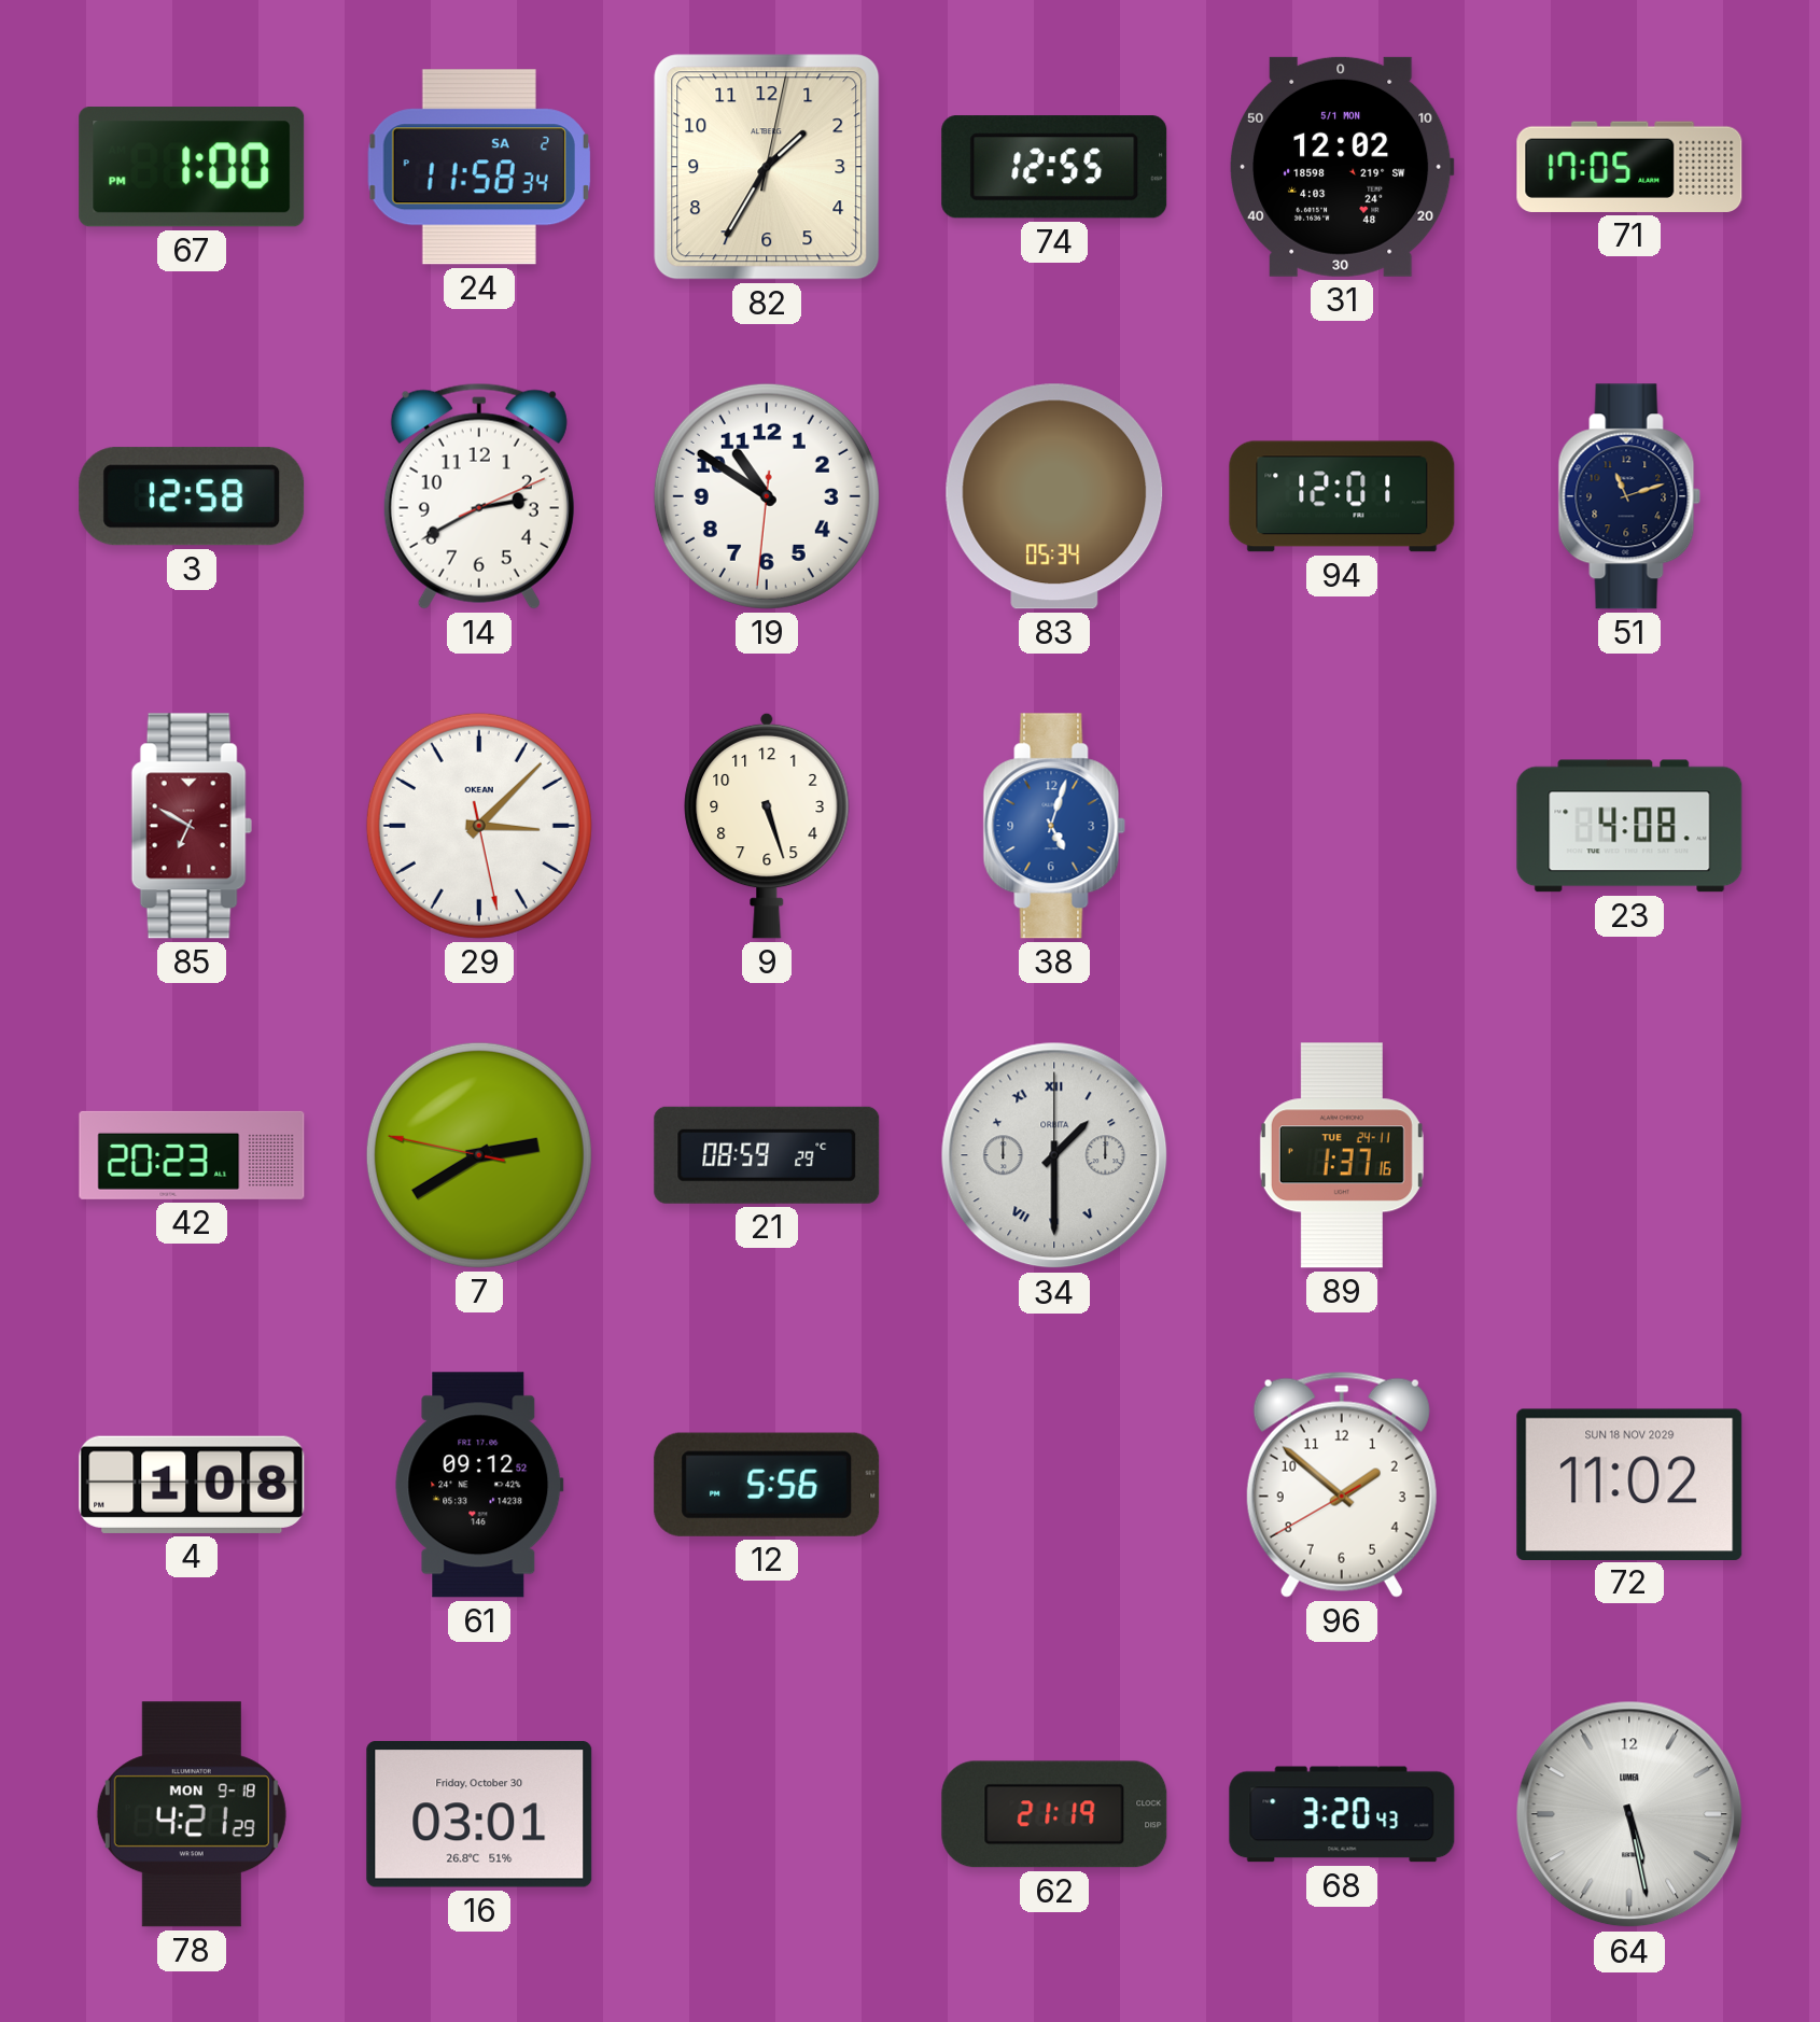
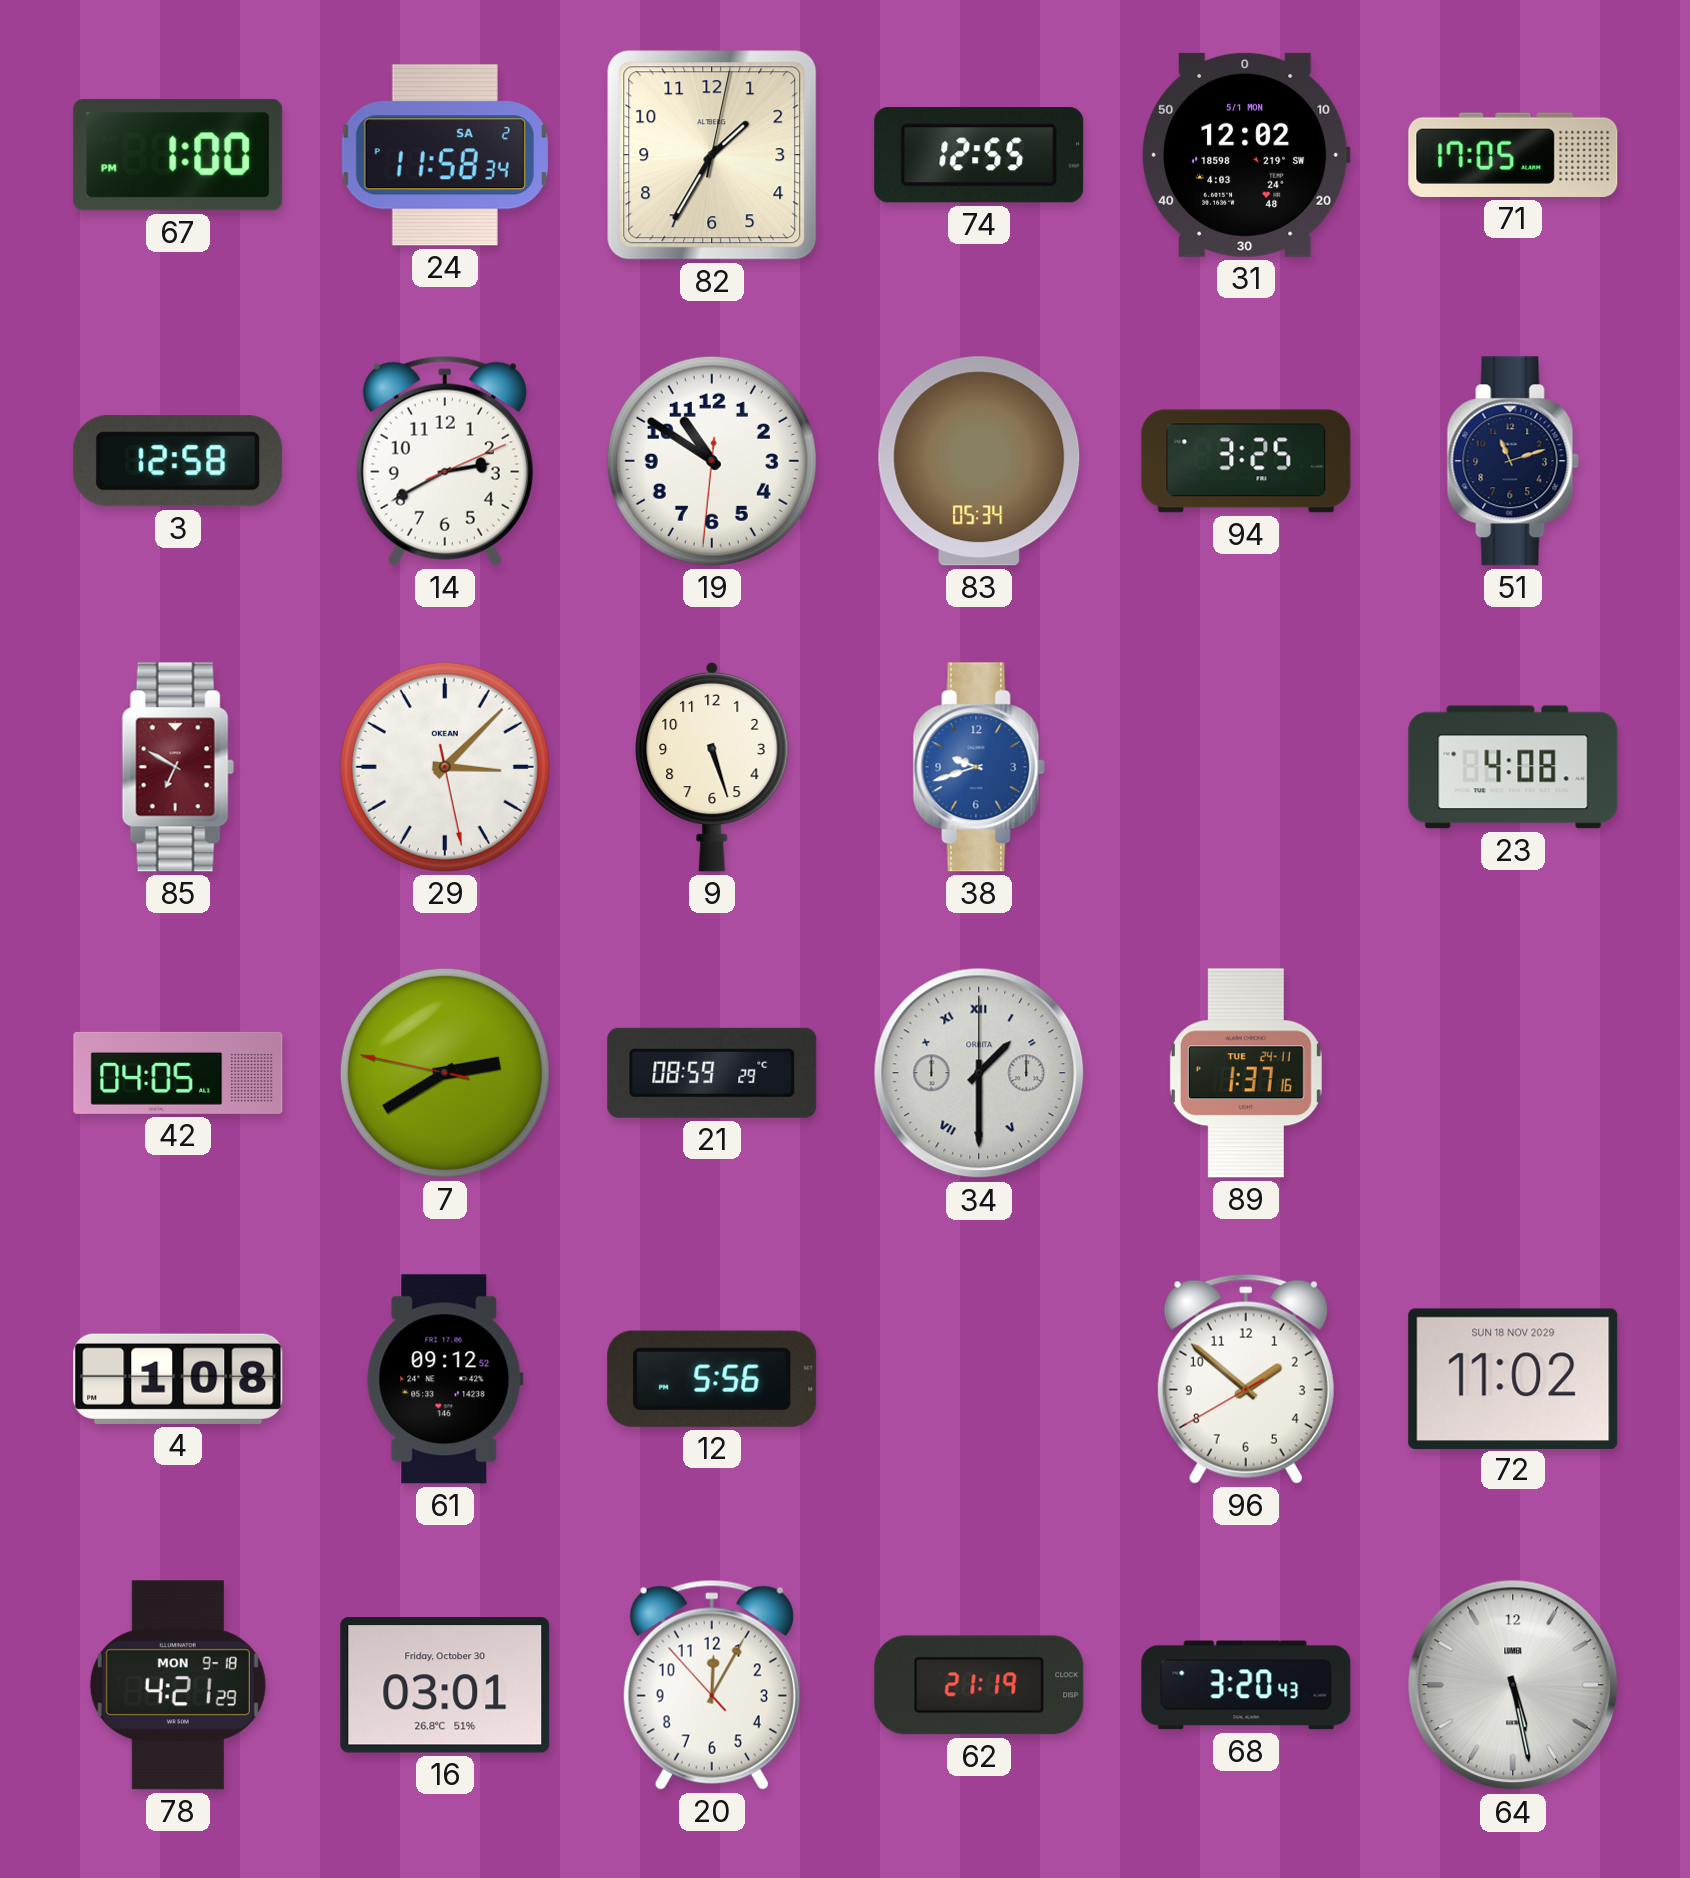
94: 12:01 -> 3:25 (1246, 461)
38: 5:03 -> 9:42 (979, 767)
42: 20:23 -> 04:05 (178, 1073)
20: none -> 12:04 (712, 1685)
